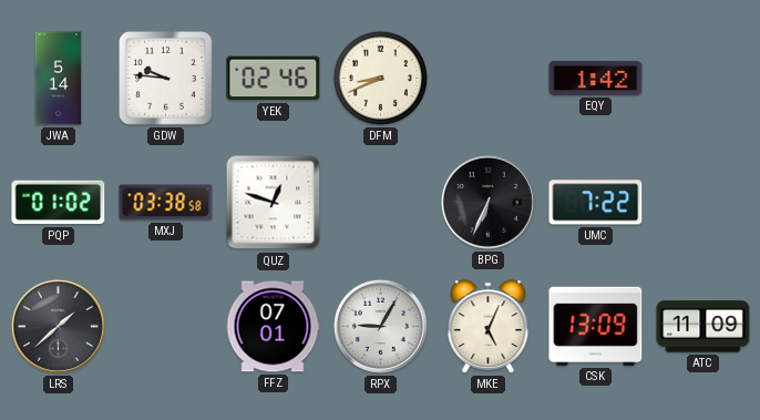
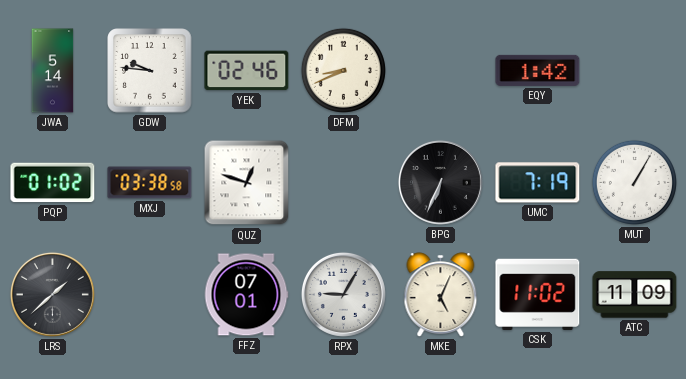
UMC: 7:22 -> 7:19 (538, 183)
MUT: none -> 1:05 (634, 182)
CSK: 13:09 -> 11:02 (538, 294)
